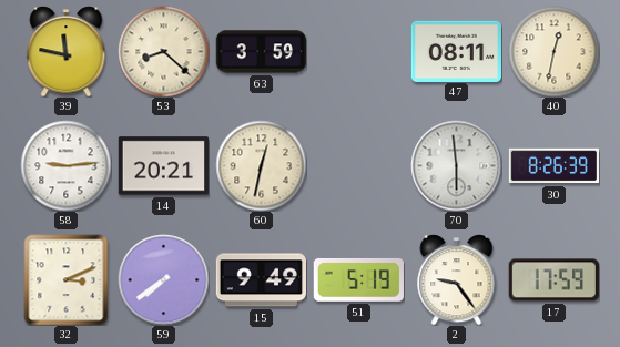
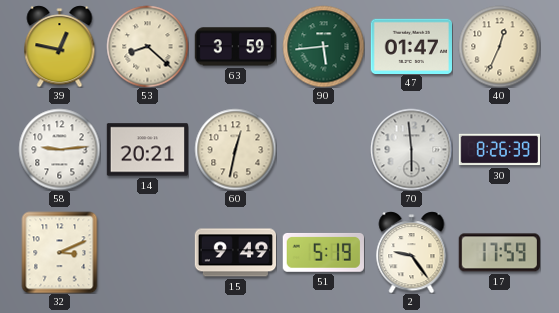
39: 11:47 -> 12:47 (60, 46)
90: none -> 5:44 (323, 46)
47: 08:11 -> 01:47 (411, 46)
40: 12:32 -> 12:34 (499, 46)
59: 7:39 -> none (163, 279)
